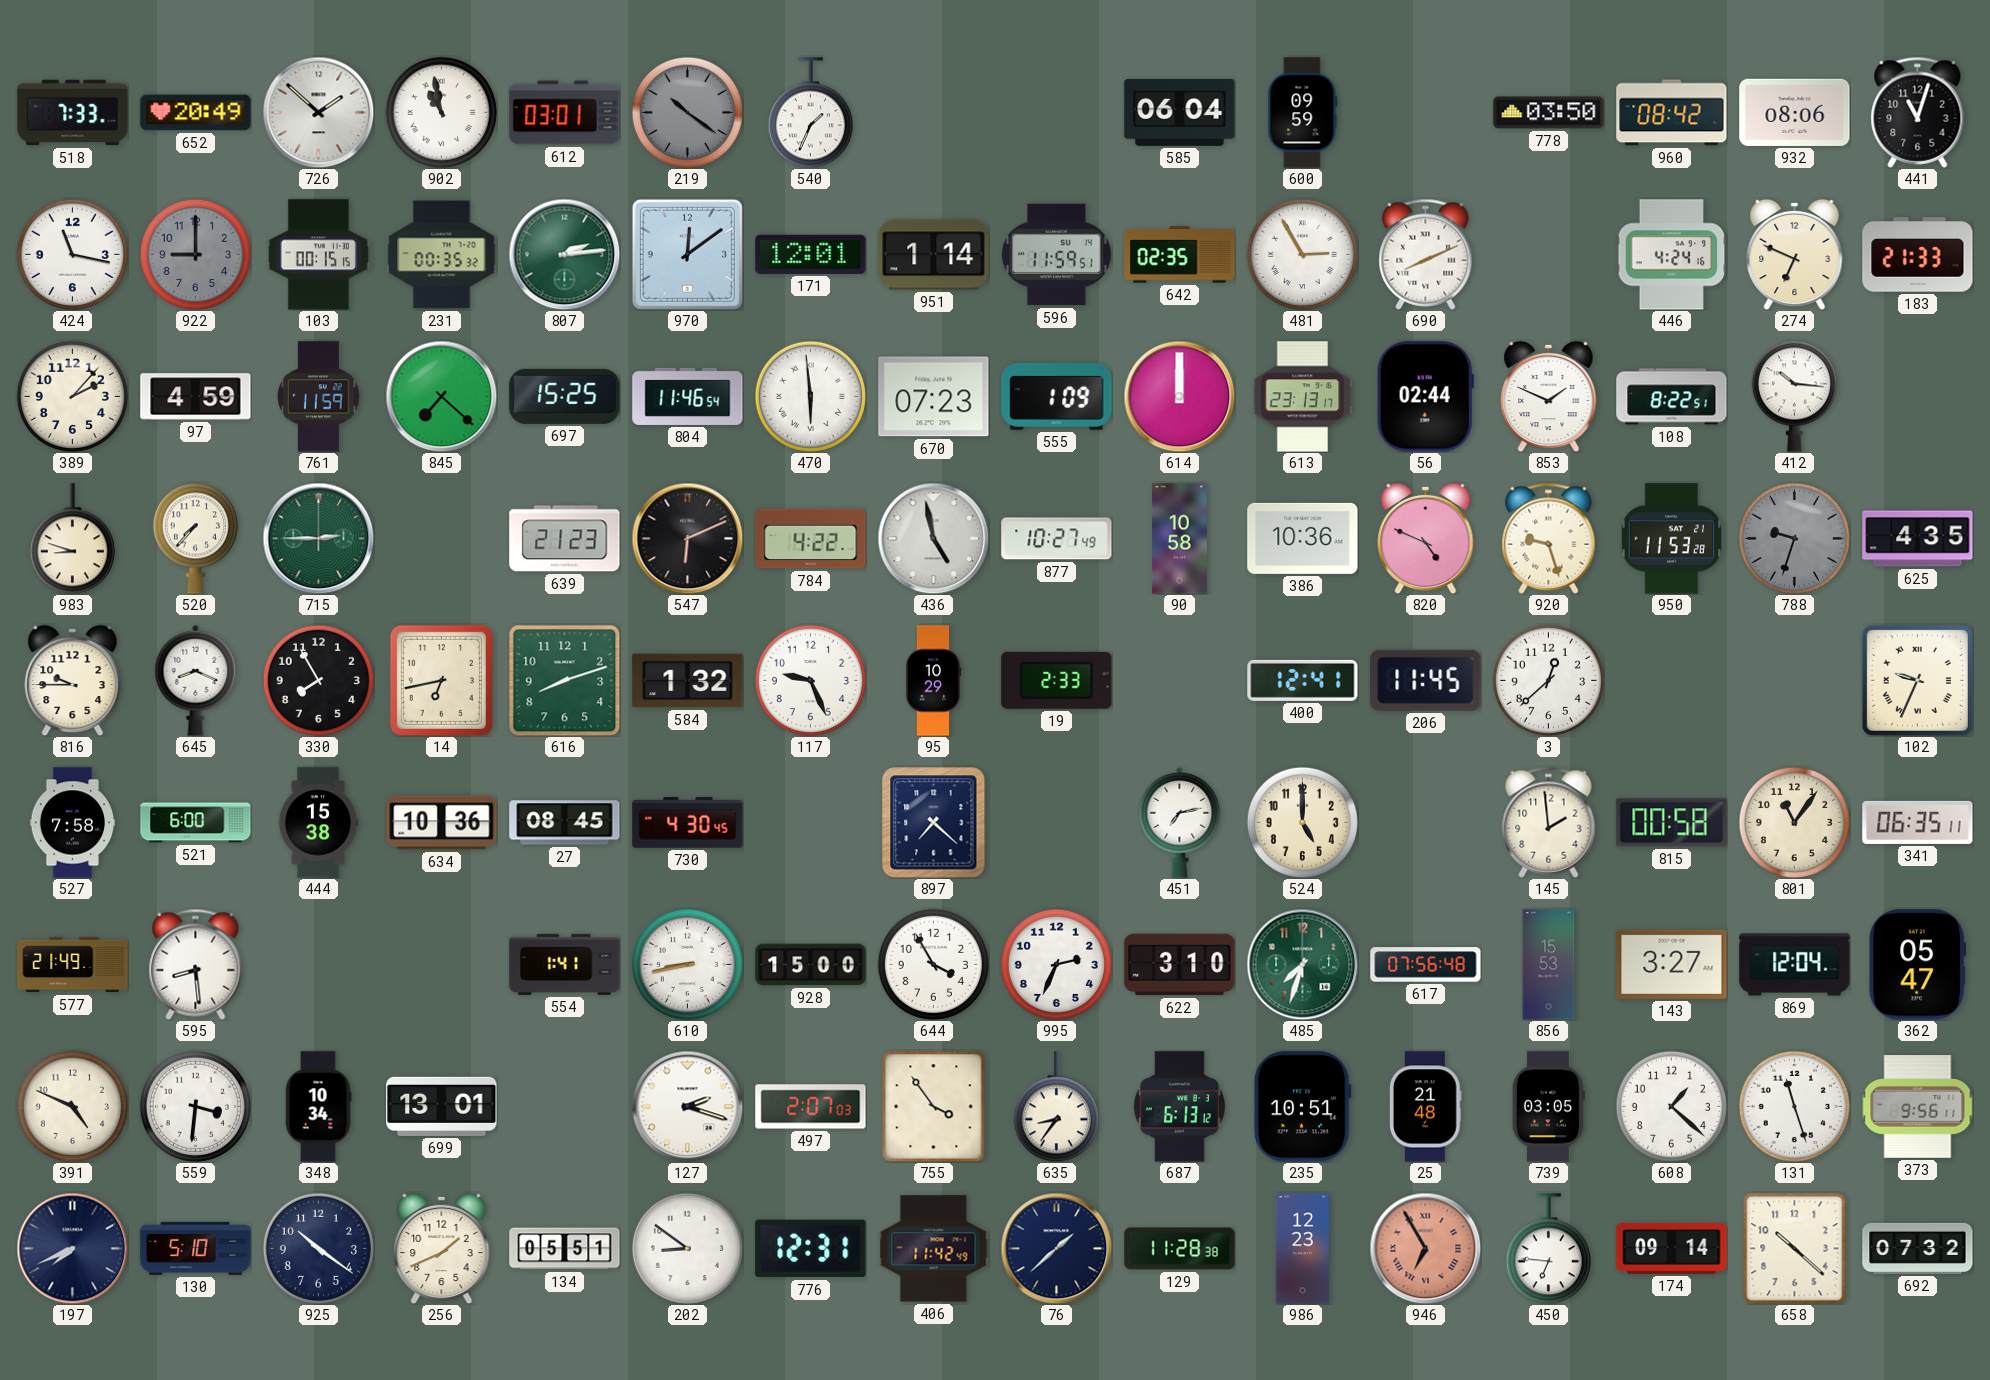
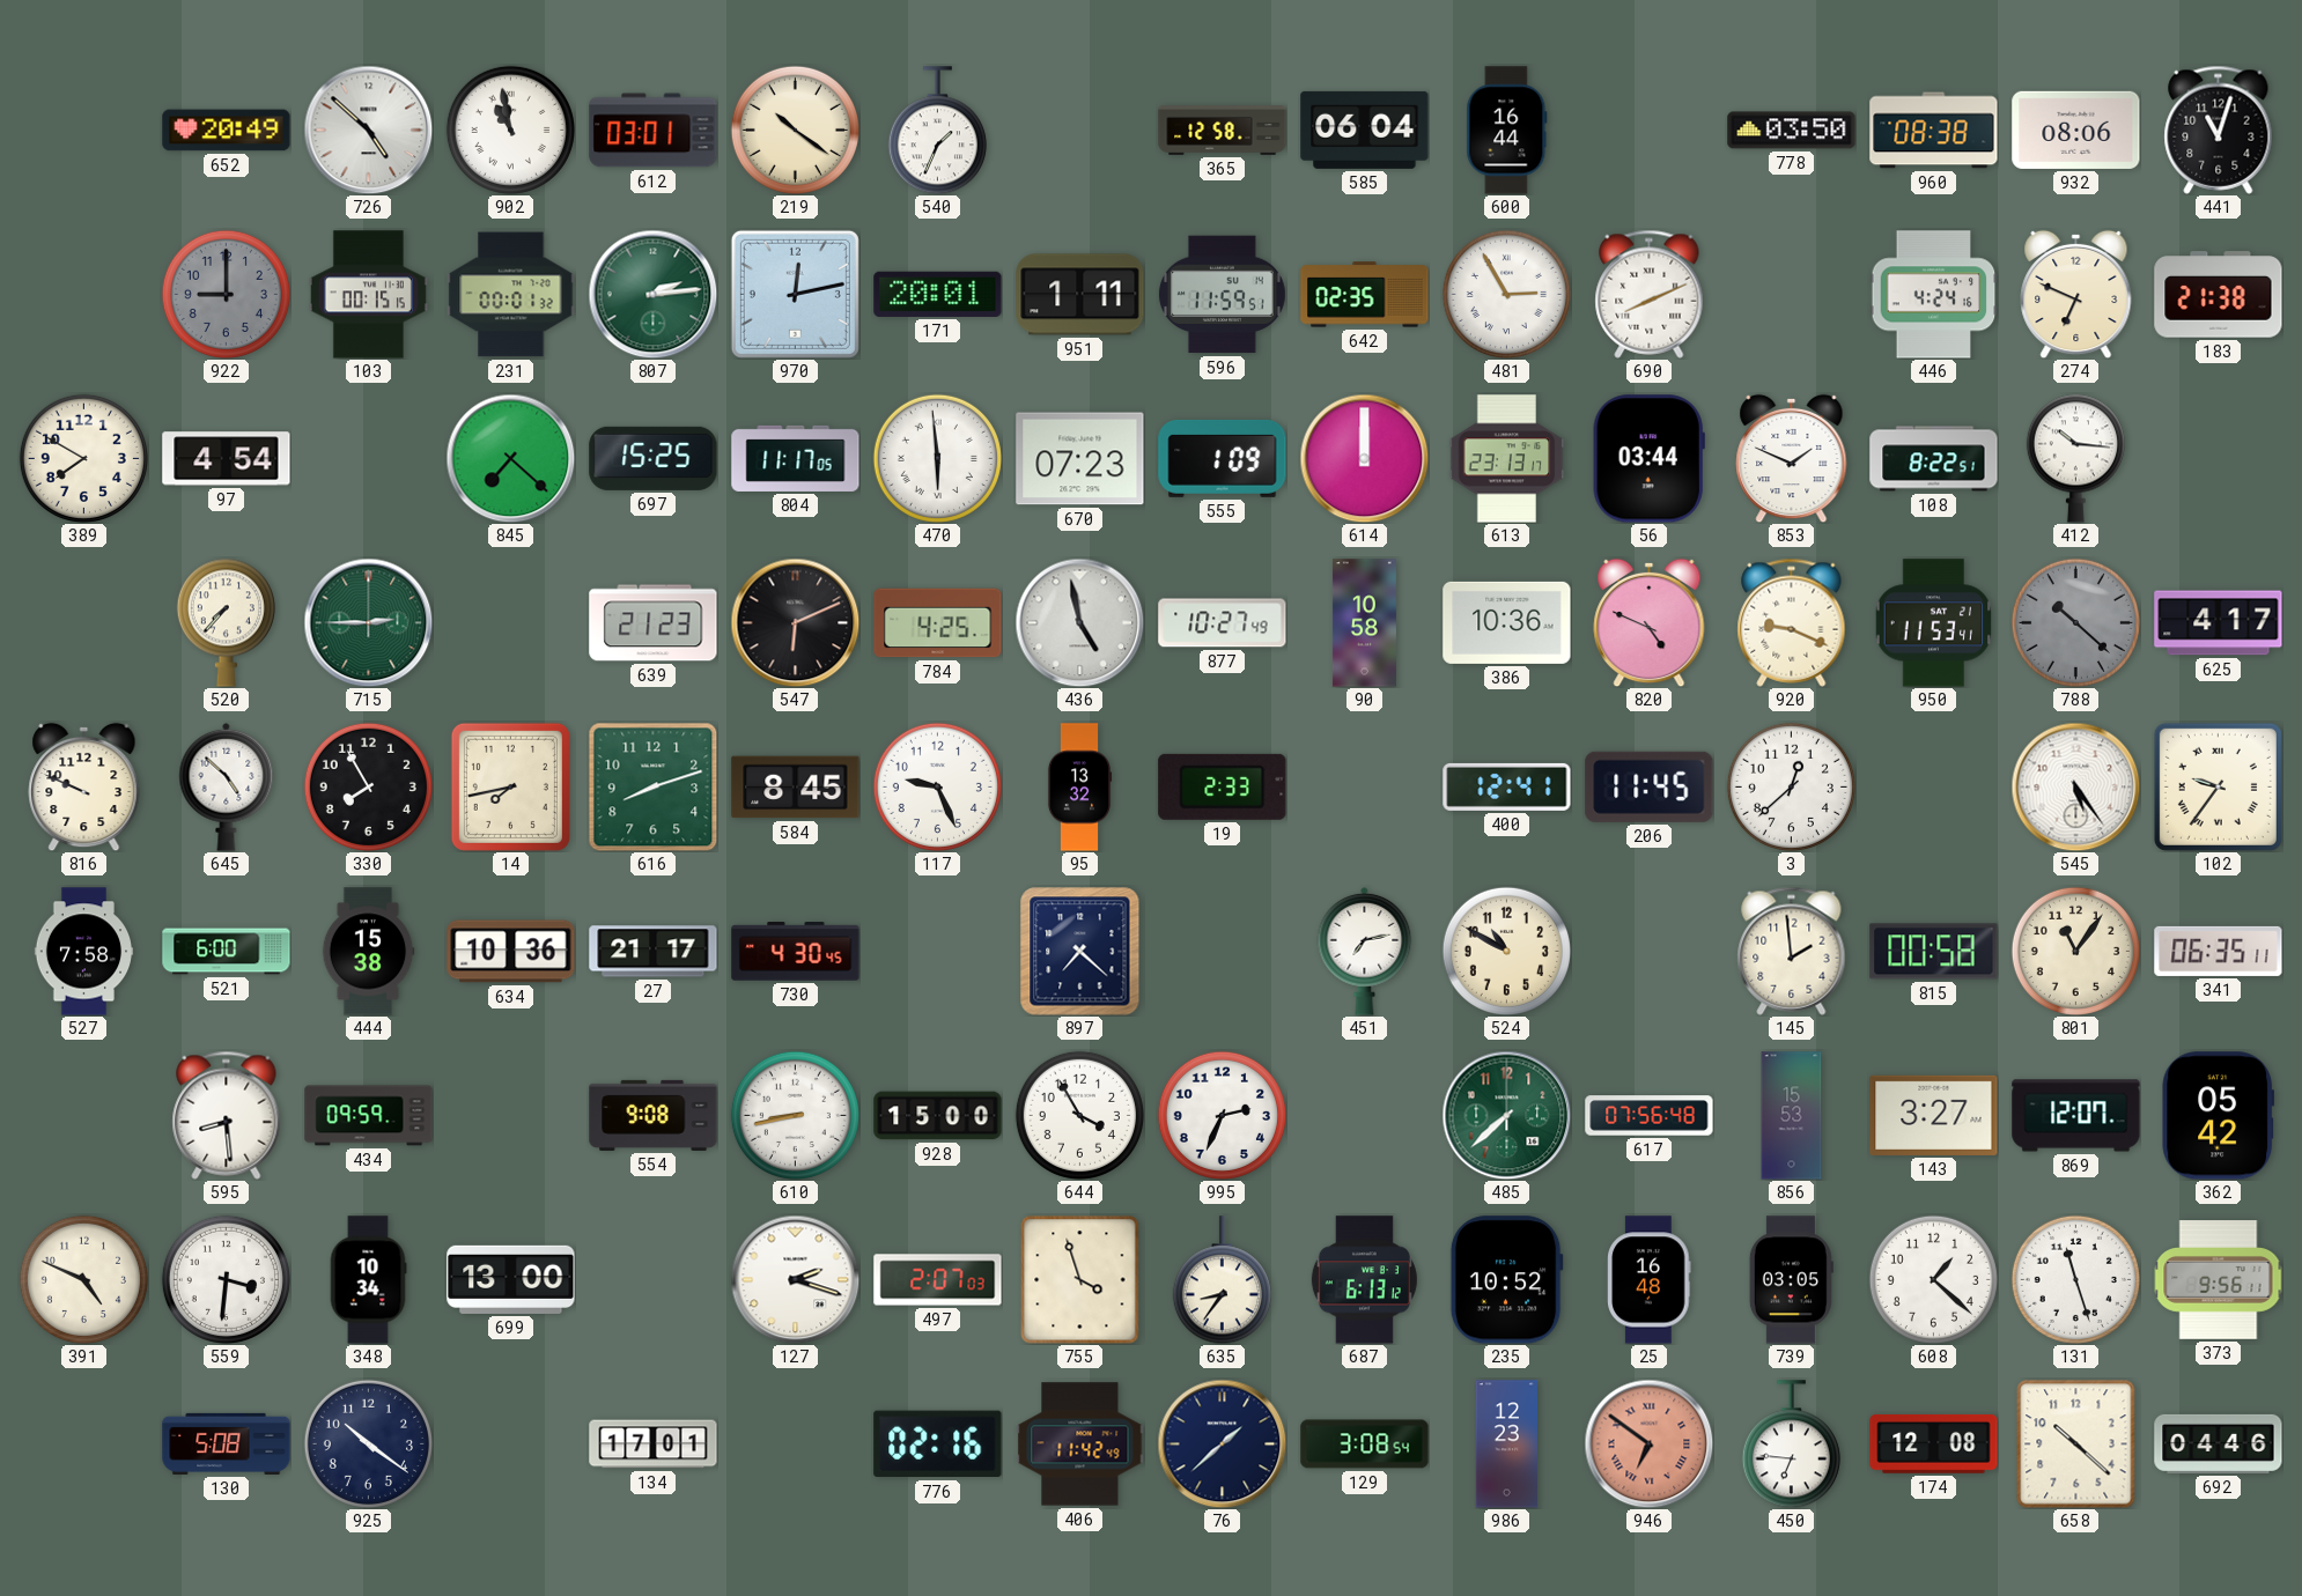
518: 7:33 -> none (73, 113)
726: 1:52 -> 4:52 (368, 130)
219 dial: grey -> cream (795, 130)
365: none -> 12:58 (1223, 131)
600: 09:59 -> 16:44 (1507, 131)
960: 08:42 -> 08:38 (1934, 131)
424: 11:17 -> none (72, 254)
231: 00:35 -> 00:01 (511, 295)
970: 12:09 -> 12:13 (795, 294)
171: 12:01 -> 20:01 (938, 294)
951: 1:14 -> 1:11 (1080, 295)
183: 21:33 -> 21:38 (2219, 295)
389: 2:07 -> 7:50 (83, 458)
97: 4:59 -> 4:54 (227, 459)
761: 11:59 -> none (319, 397)
804: 11:46 -> 11:17 (796, 458)
56: 02:44 -> 03:44 (1648, 459)
983: 8:48 -> none (72, 539)
784: 4:22 -> 4:25 (938, 623)
920: 9:27 -> 9:19 (1792, 622)
950: 11:53:28 -> 11:53:41 (1934, 623)
788: 9:33 -> 10:22 (2075, 622)
625: 4:35 -> 4:17 (2219, 623)
816: 9:45 -> 9:49 (84, 786)
645: 8:19 -> 4:52 (227, 786)
14: 6:43 -> 7:43 (510, 786)
584: 1:32 -> 8:45 (796, 788)
95: 10:29 -> 13:32 (1079, 788)
545: none -> 5:24 (2075, 786)
102: 9:34 -> 9:36 (2218, 786)
27: 08:45 -> 21:17 (654, 952)
524: 5:00 -> 10:50 (1506, 951)
577: 21:49 -> none (73, 965)
434: none -> 09:59 (369, 1116)
554: 1:41 -> 9:08 (654, 1115)
622: 3:10 -> none (1180, 965)
485: 7:33 -> 7:38 (1506, 1115)
869: 12:04 -> 12:07 (2076, 1116)
362: 05:47 -> 05:42 (2219, 1116)
699: 13:01 -> 13:00 (511, 1279)
755: 3:54 -> 3:57 (1080, 1280)
235: 10:51 -> 10:52 (1506, 1280)
25: 21:48 -> 16:48 (1650, 1280)
197: 7:41 -> none (72, 1248)
130: 5:10 -> 5:08 (227, 1443)
256: 1:41 -> none (442, 1248)
134: 05:51 -> 17:01 (654, 1444)
202: 8:51 -> none (687, 1248)
776: 12:31 -> 02:16 (938, 1444)
129: 11:28 -> 3:08 (1365, 1444)
946: 6:55 -> 6:51 (1648, 1443)
174: 09:14 -> 12:08 (1934, 1443)
692: 07:32 -> 04:46 (2219, 1443)
